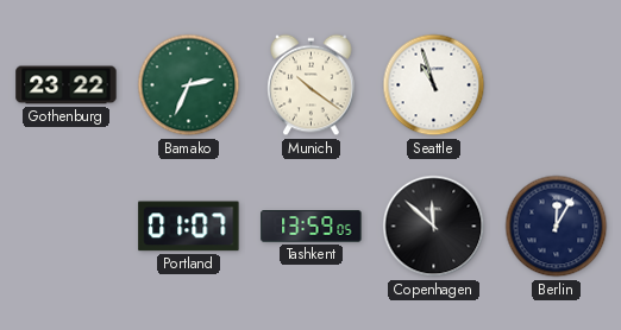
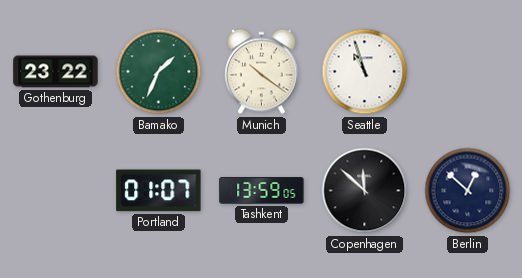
Bamako: 2:34 -> 1:34 (159, 72)
Berlin: 12:05 -> 12:52 (468, 191)
